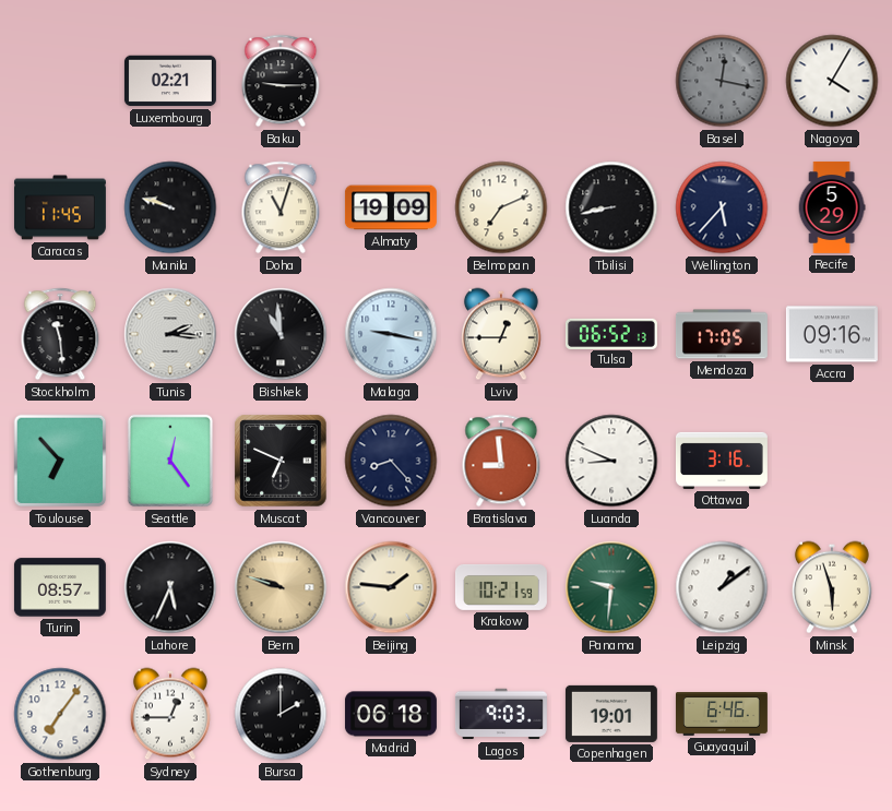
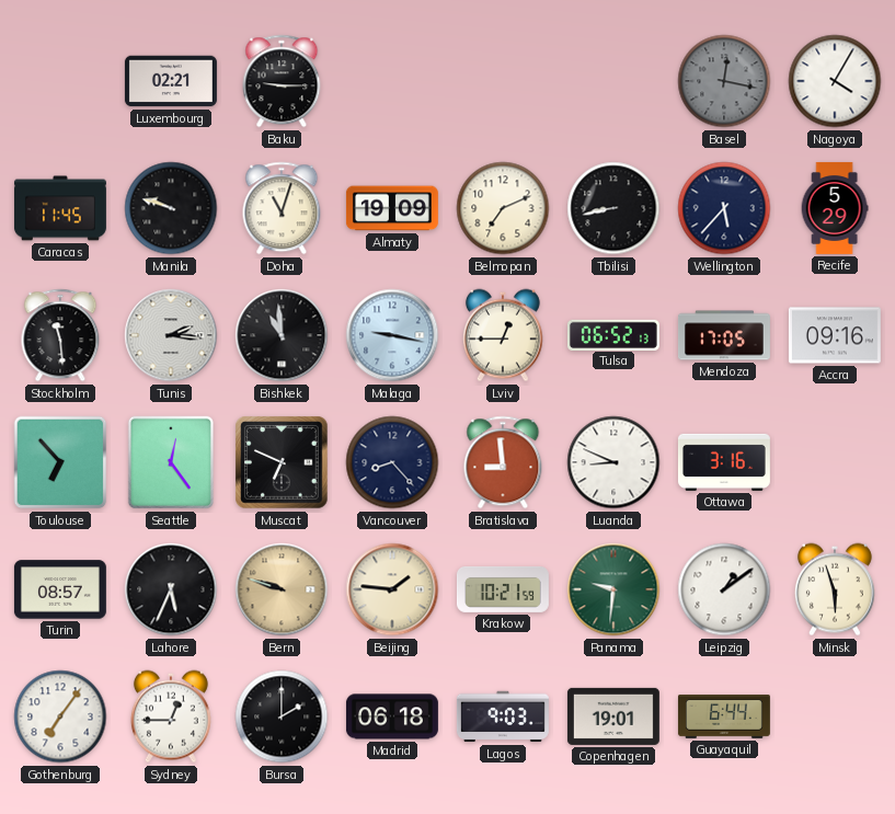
Guayaquil: 6:46 -> 6:44 (724, 718)
